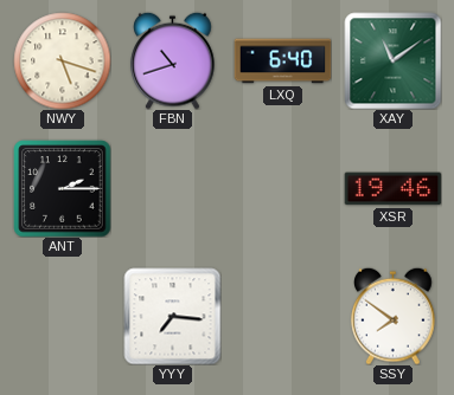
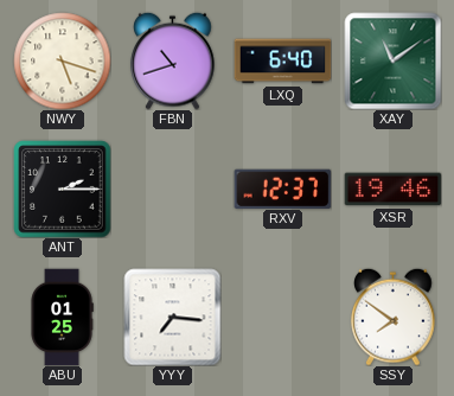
RXV: none -> 12:37 (282, 189)
ABU: none -> 01:25 (62, 317)
